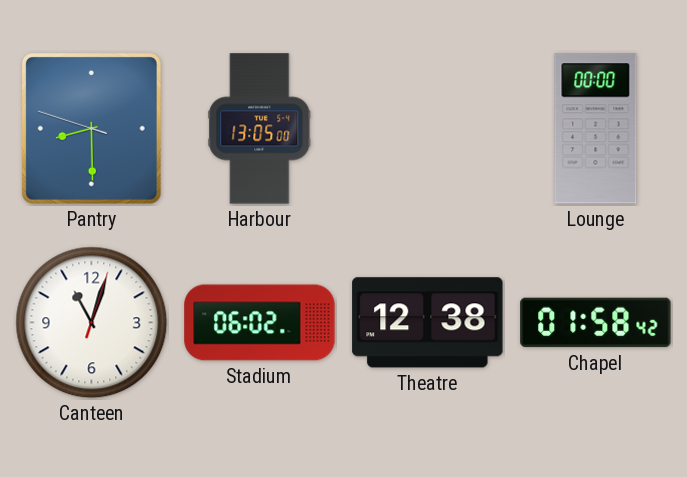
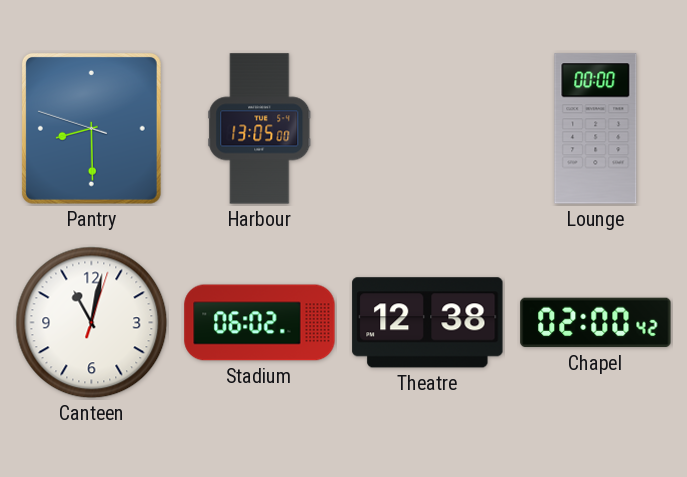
Canteen: 11:03 -> 11:02 (92, 323)
Chapel: 01:58 -> 02:00 (596, 323)
